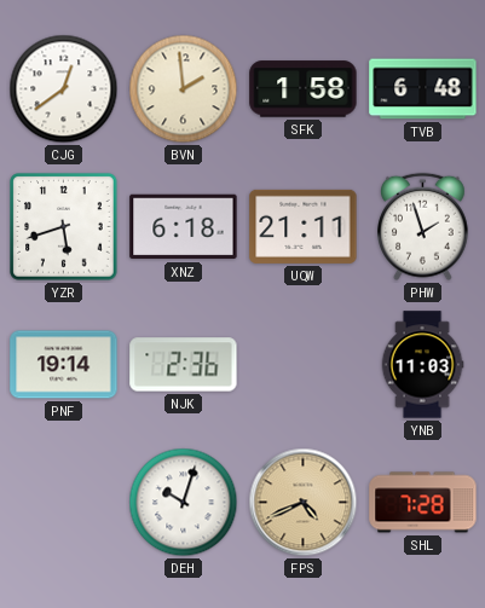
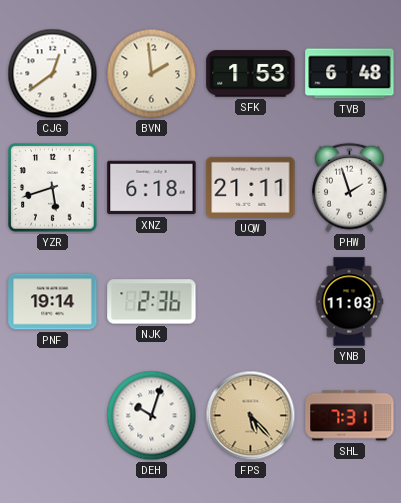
SFK: 1:58 -> 1:53 (251, 74)
FPS: 4:41 -> 5:23 (251, 416)
SHL: 7:28 -> 7:31 (350, 416)
